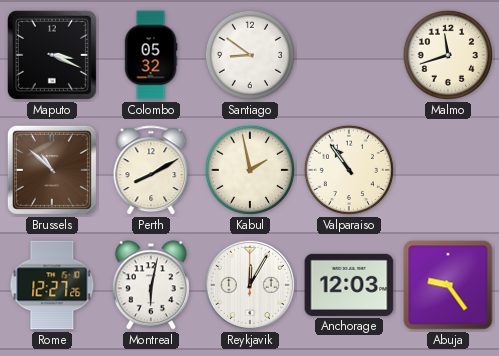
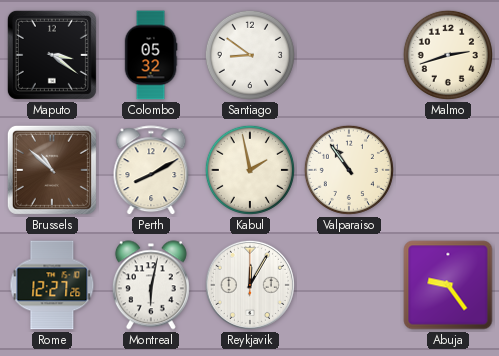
Maputo: 3:19 -> 3:21 (52, 55)
Malmo: 11:42 -> 2:42 (448, 55)
Anchorage: 12:03 -> none (349, 285)
